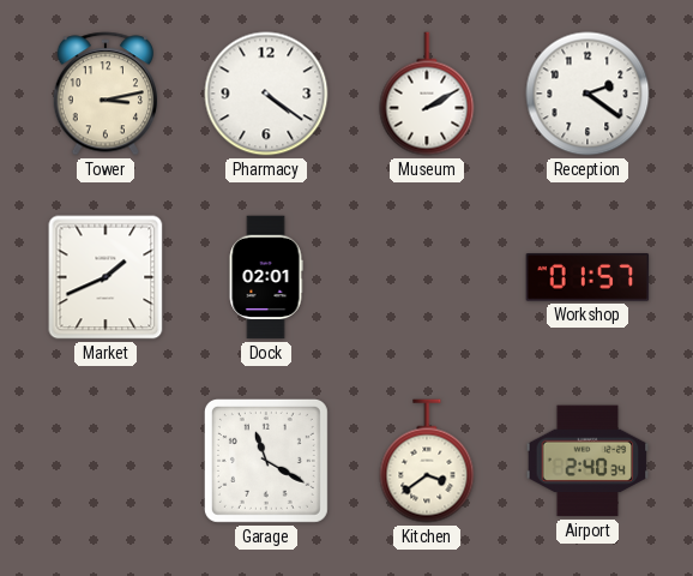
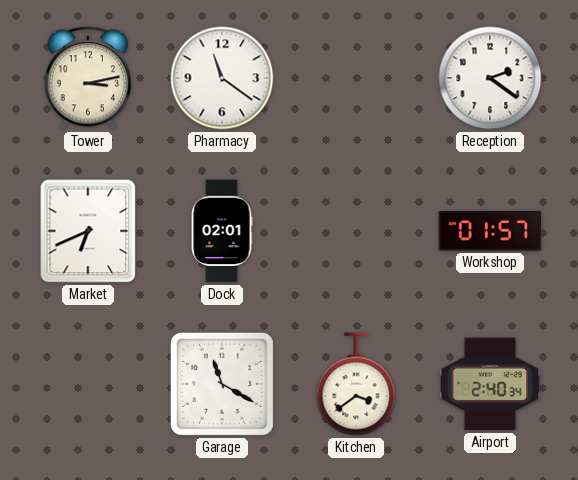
Pharmacy: 4:21 -> 11:21 (222, 78)
Museum: 2:10 -> none (427, 94)
Market: 1:41 -> 6:41 (88, 231)
